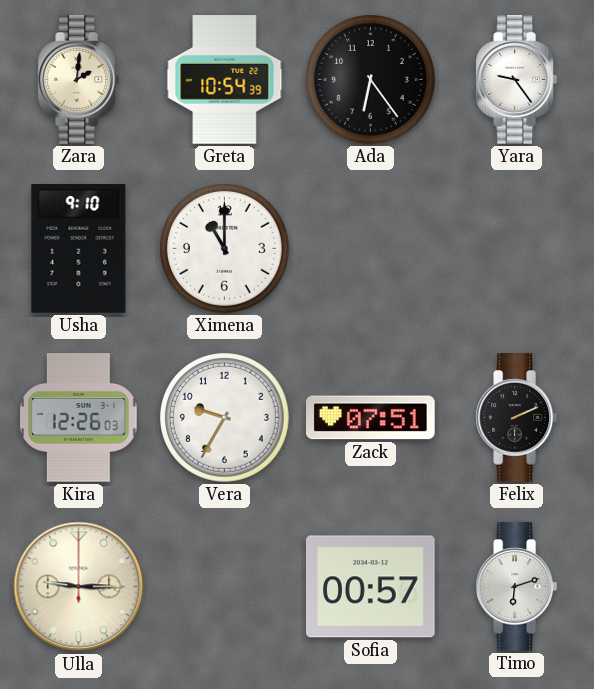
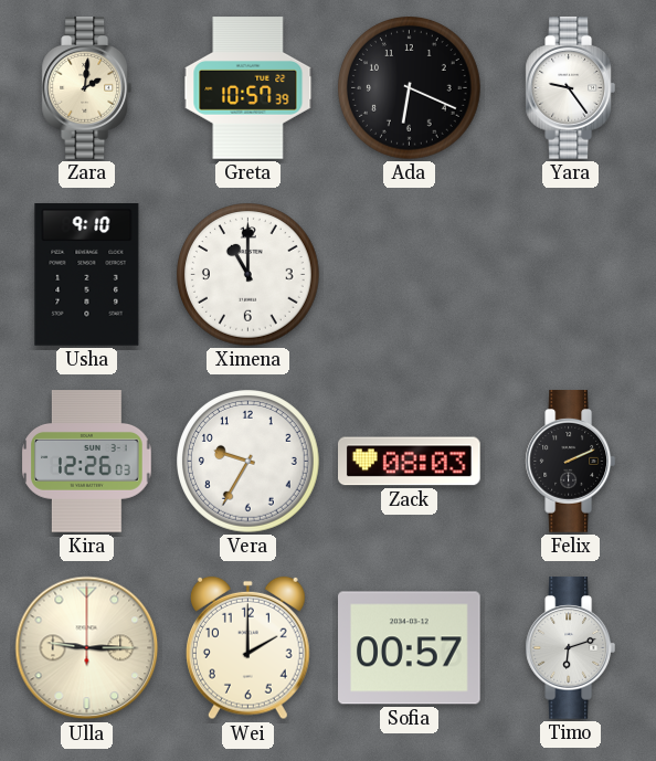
Greta: 10:54 -> 10:57 (248, 88)
Ada: 6:24 -> 6:19 (410, 88)
Zack: 07:51 -> 08:03 (410, 462)
Wei: none -> 2:00 (248, 648)
